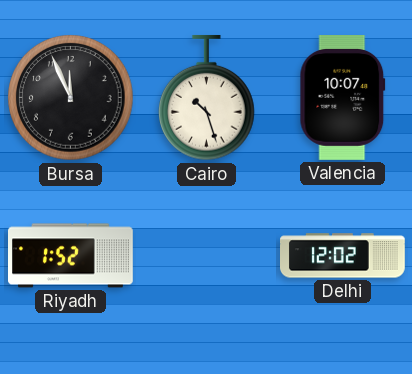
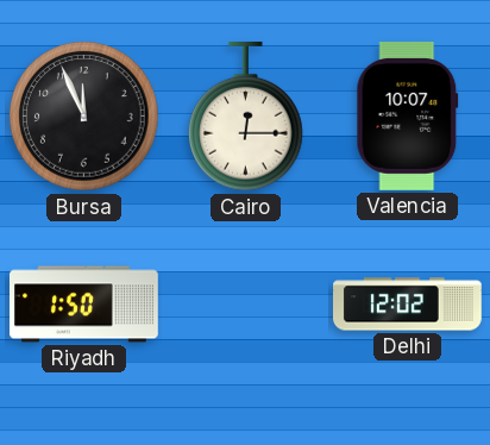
Cairo: 10:27 -> 12:15 (246, 117)
Riyadh: 1:52 -> 1:50 (84, 305)
